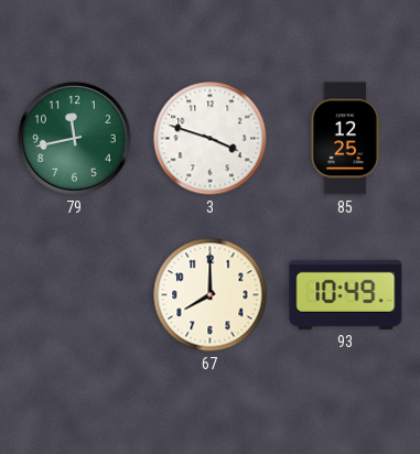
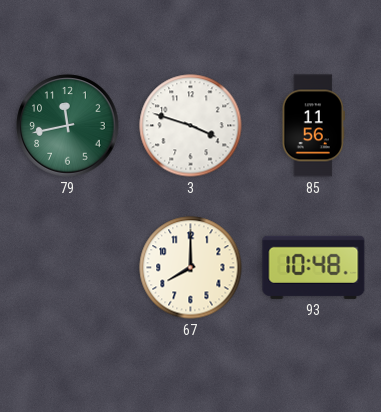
85: 12:25 -> 11:56 (313, 126)
93: 10:49 -> 10:48 (314, 267)
